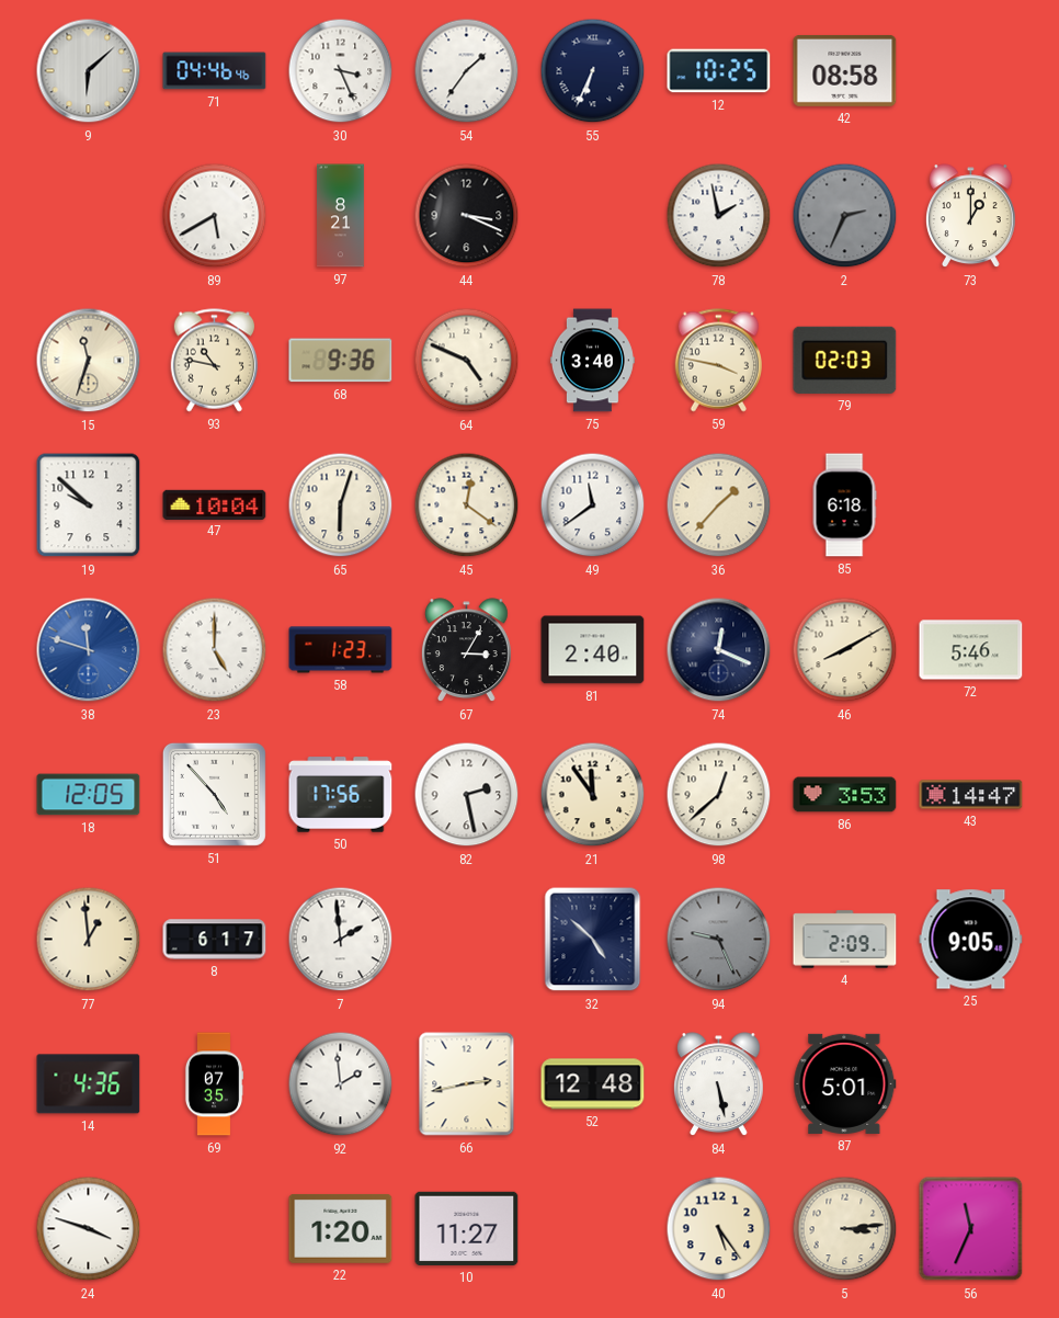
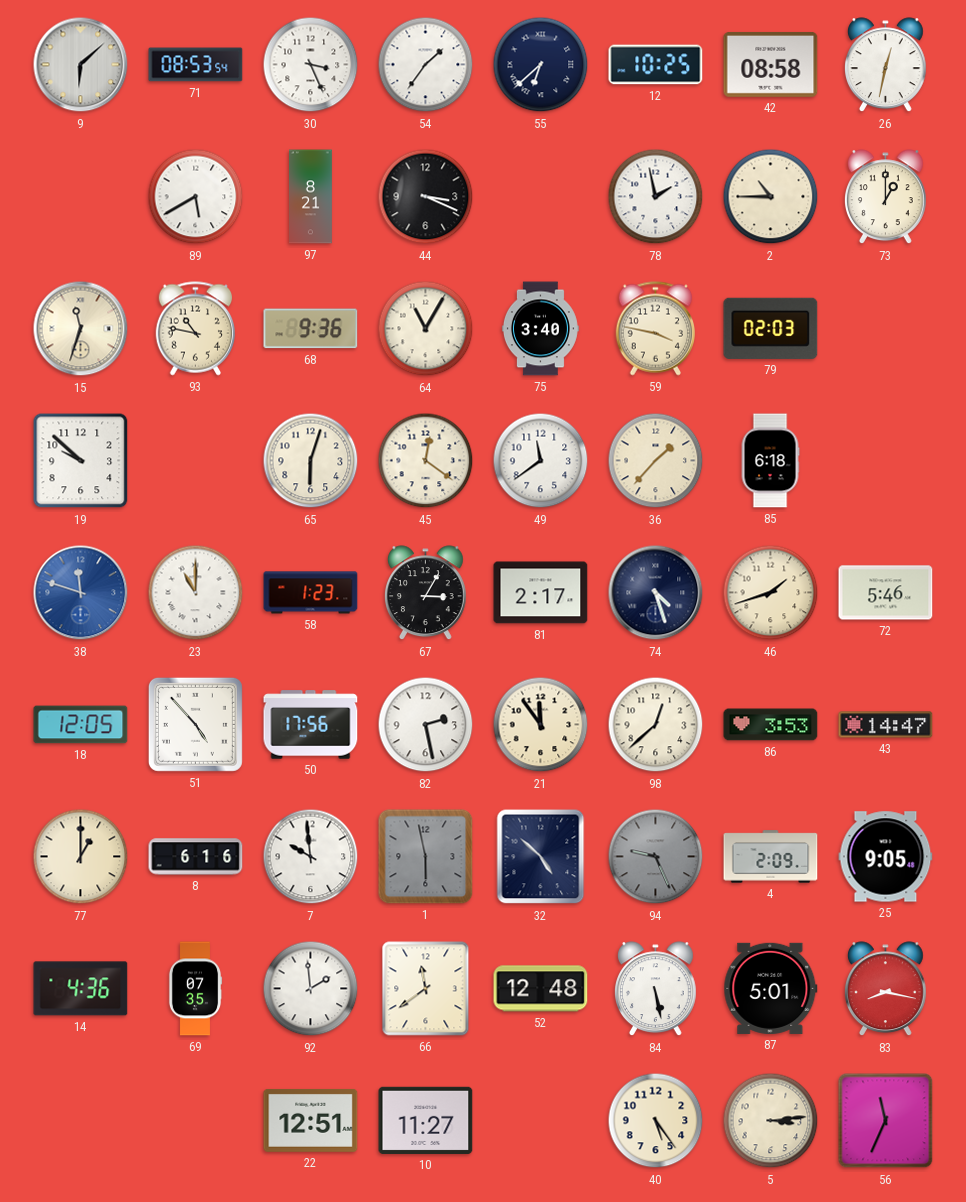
71: 04:46 -> 08:53 (196, 65)
55: 6:34 -> 6:38 (541, 65)
26: none -> 12:32 (885, 65)
2: 2:34 -> 10:45 (771, 197)
2 dial: grey -> cream (771, 197)
64: 4:49 -> 11:05 (426, 329)
47: 10:04 -> none (215, 504)
23: 5:00 -> 11:00 (196, 593)
81: 2:40 -> 2:17 (541, 593)
74: 12:19 -> 4:27 (656, 593)
46: 8:10 -> 1:42 (771, 593)
77: 12:59 -> 1:00 (81, 857)
8: 6:17 -> 6:16 (196, 857)
7: 1:59 -> 9:59 (311, 857)
1: none -> 5:58 (426, 857)
66: 2:43 -> 11:39 (426, 989)
83: none -> 8:17 (885, 989)
24: 3:48 -> none (89, 1229)
22: 1:20 -> 12:51 (311, 1120)
